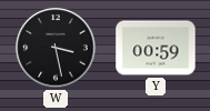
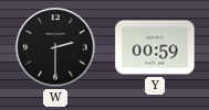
W: 3:28 -> 2:30 (55, 47)
